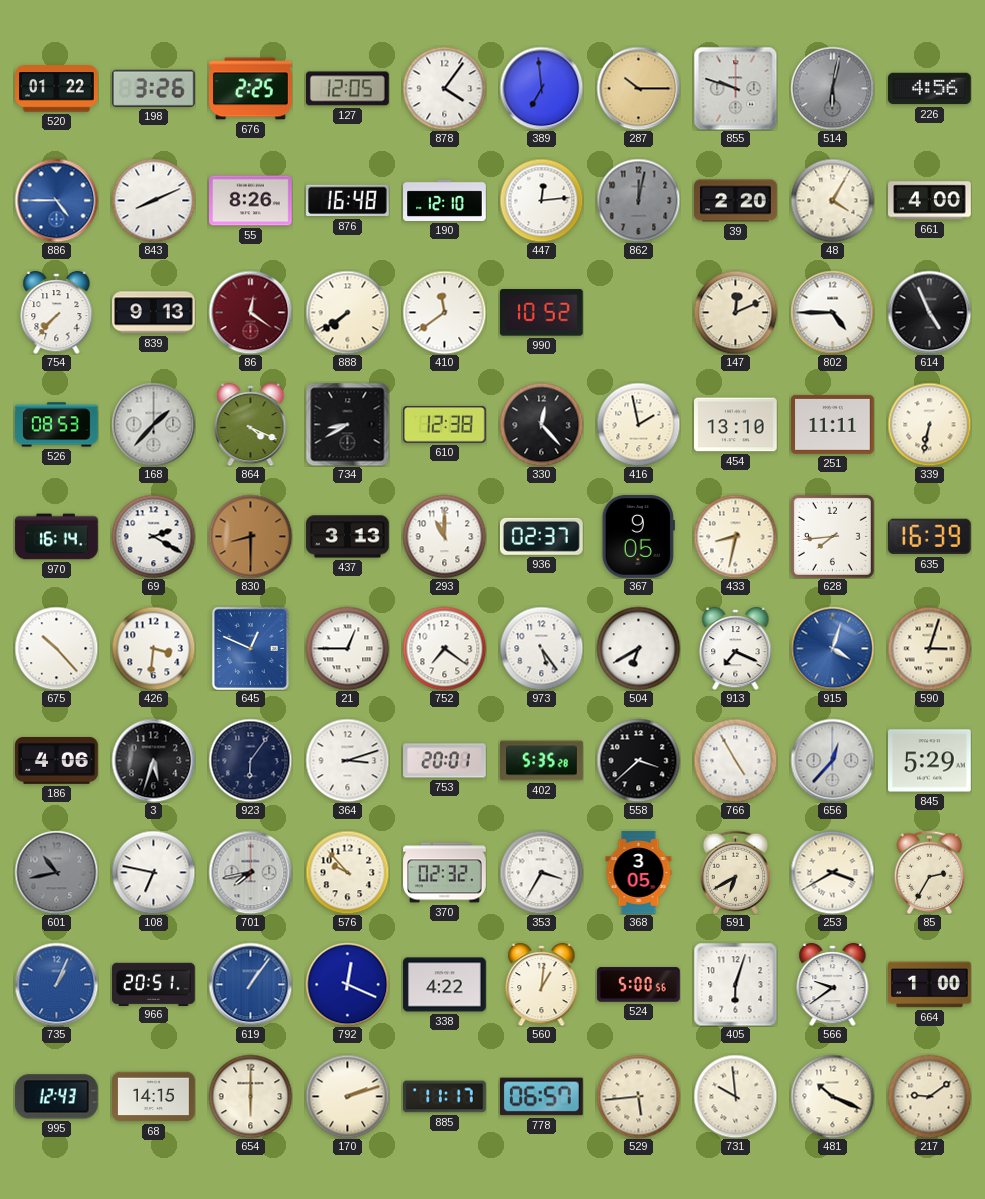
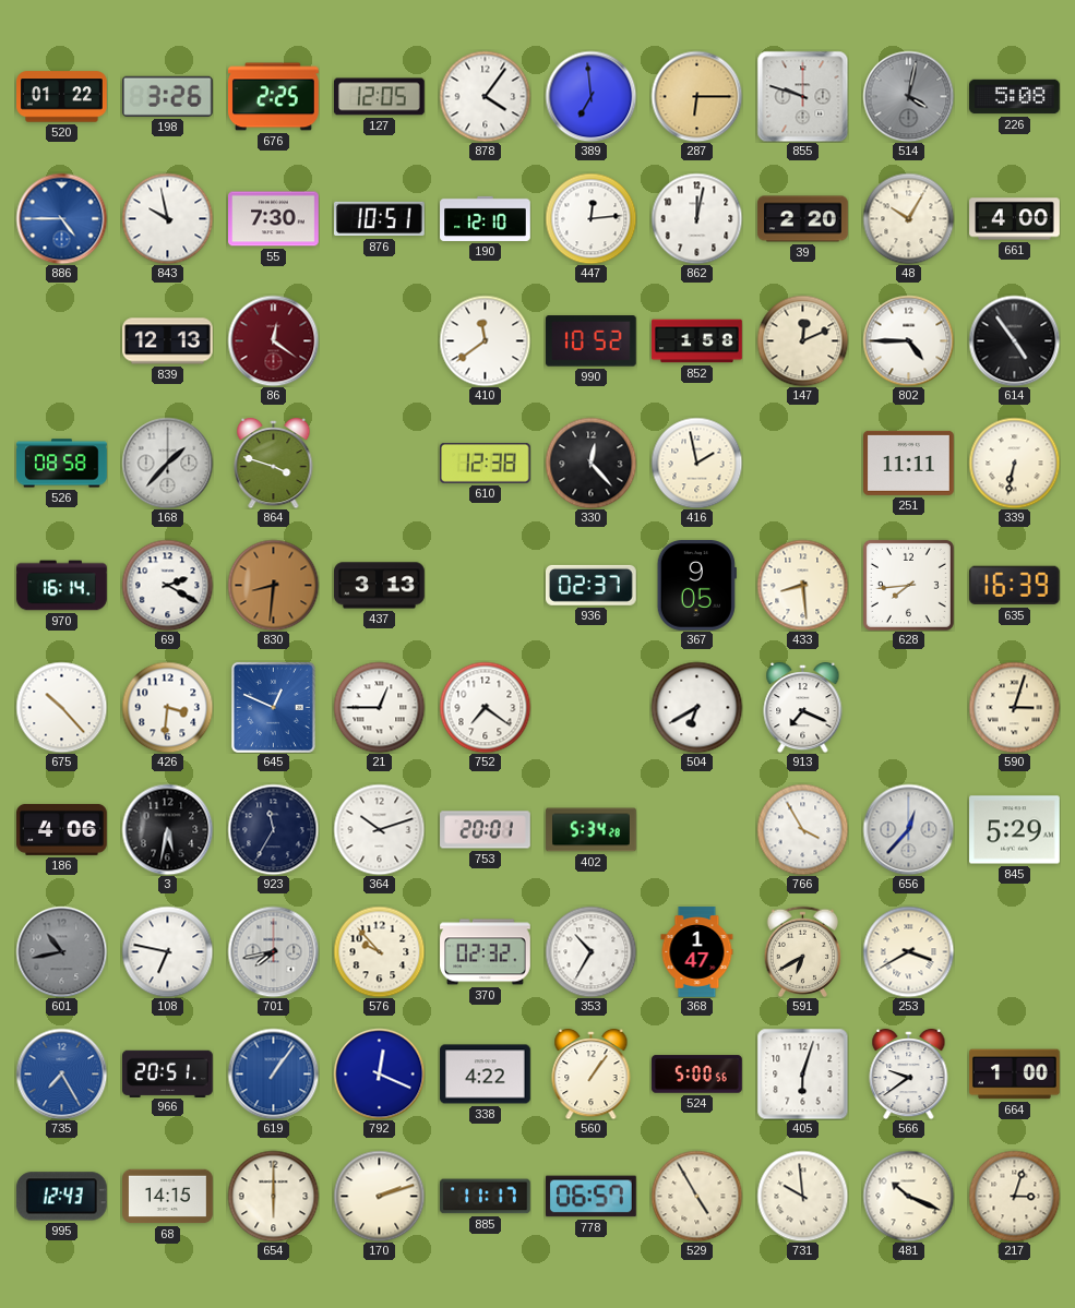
287: 10:15 -> 6:15 (696, 96)
514: 6:02 -> 4:02 (908, 96)
226: 4:56 -> 5:08 (1015, 97)
843: 8:11 -> 9:58 (167, 218)
55: 8:26 -> 7:30 (274, 219)
876: 16:48 -> 10:51 (380, 219)
862 dial: grey -> white (696, 218)
48: 4:05 -> 10:05 (908, 218)
754: 7:37 -> none (57, 312)
839: 9:13 -> 12:13 (168, 341)
888: 7:39 -> none (347, 312)
852: none -> 1:58 (697, 341)
614: 4:56 -> 4:54 (1014, 340)
526: 08:53 -> 08:58 (62, 464)
864: 4:19 -> 3:48 (274, 463)
734: 8:40 -> none (347, 424)
454: 13:10 -> none (736, 425)
830: 8:30 -> 8:31 (273, 585)
293: 11:00 -> none (444, 536)
433: 8:32 -> 8:29 (802, 585)
973: 5:24 -> none (541, 648)
915: 4:03 -> none (832, 648)
3: 5:33 -> 5:32 (167, 829)
923: 6:06 -> 11:35 (273, 829)
364: 3:12 -> 10:12 (379, 829)
402: 5:35 -> 5:34 (592, 830)
558: 3:38 -> none (638, 760)
766: 4:55 -> 3:55 (802, 829)
353: 3:35 -> 10:35 (590, 951)
368: 3:05 -> 1:47 (697, 952)
85: 2:35 -> none (930, 872)
735: 1:04 -> 7:25 (61, 1073)
560: 1:01 -> 1:06 (592, 1073)
529: 5:44 -> 4:55 (696, 1196)
217: 9:09 -> 3:03 (1014, 1196)
